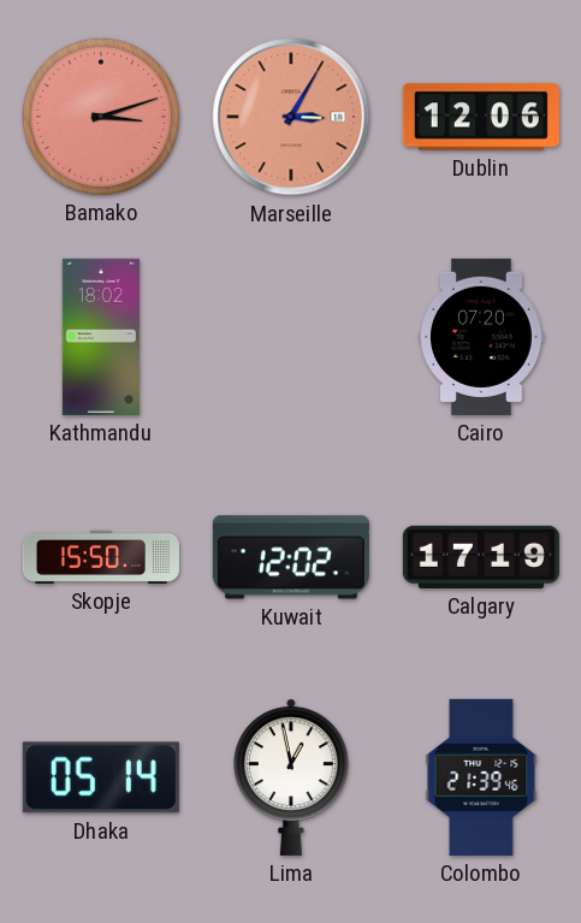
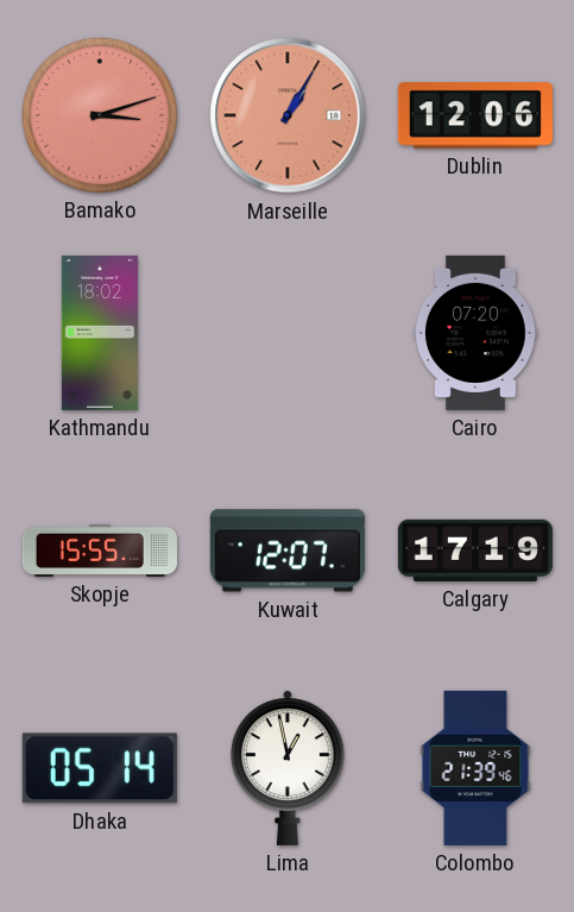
Marseille: 3:05 -> 1:05 (288, 115)
Skopje: 15:50 -> 15:55 (100, 551)
Kuwait: 12:02 -> 12:07 (288, 551)
